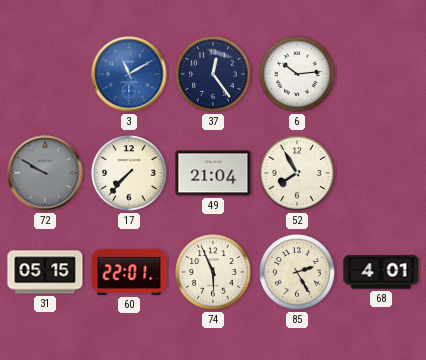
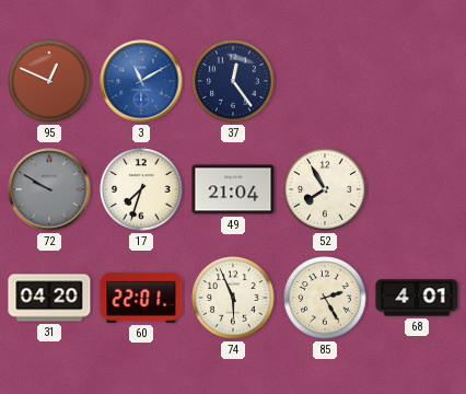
95: none -> 12:49 (49, 81)
6: 10:14 -> none (297, 74)
17: 7:37 -> 7:33 (141, 189)
31: 05:15 -> 04:20 (49, 298)
